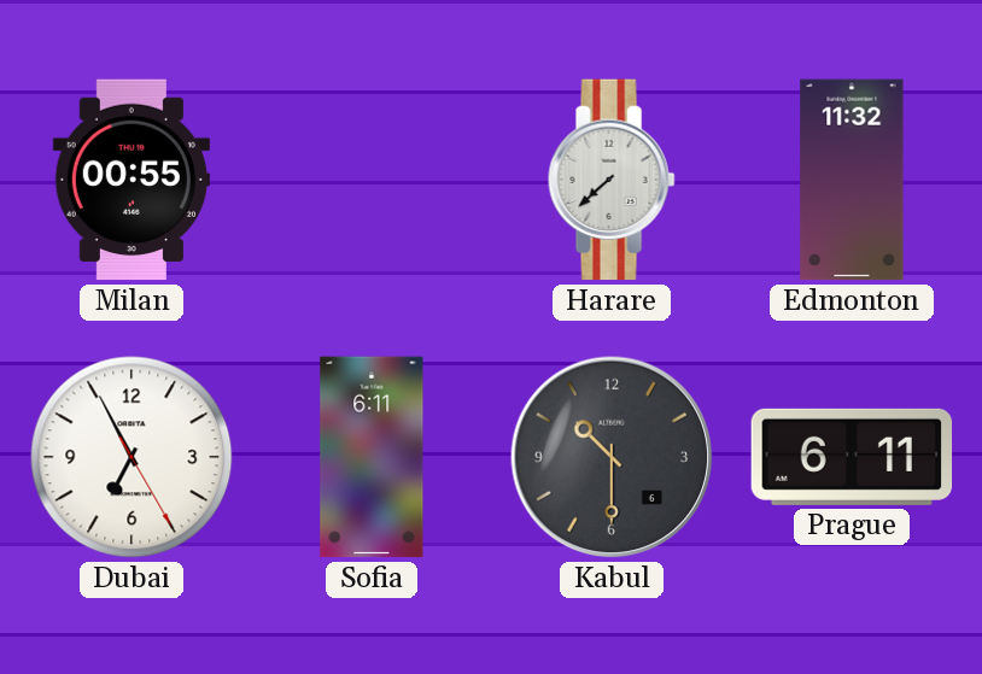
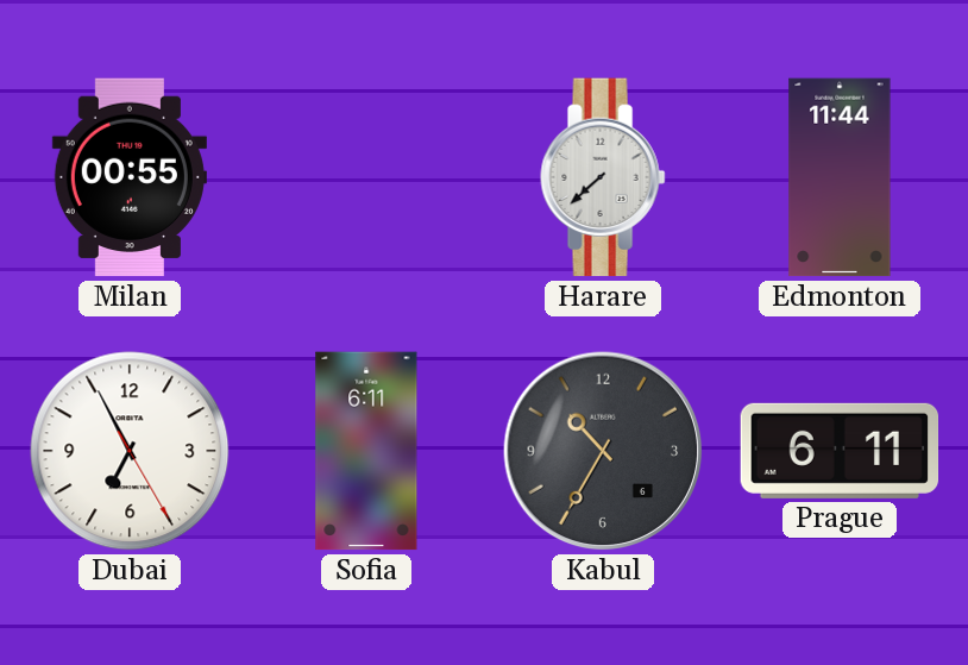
Edmonton: 11:32 -> 11:44 (840, 177)
Kabul: 10:30 -> 10:35 (603, 451)
